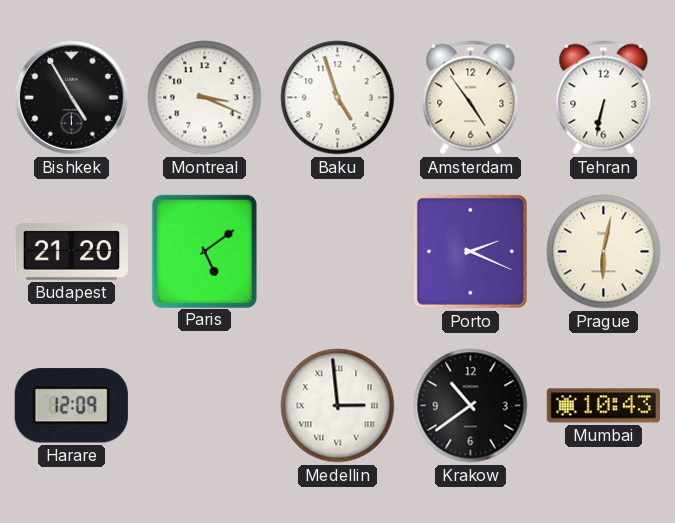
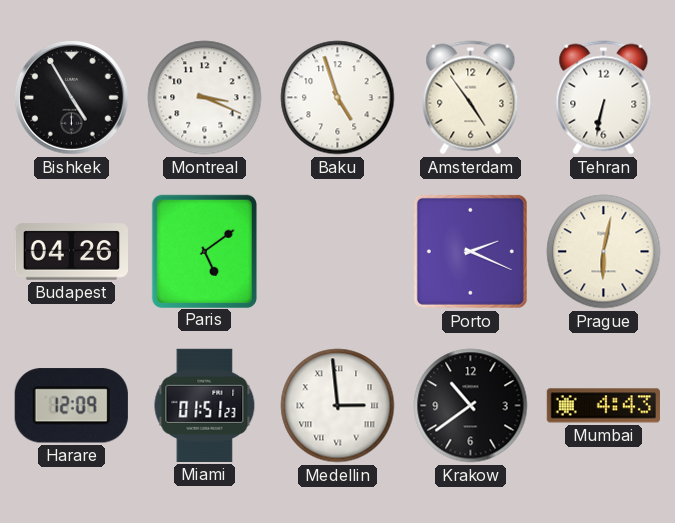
Budapest: 21:20 -> 04:26 (71, 252)
Miami: none -> 01:51 (205, 405)
Mumbai: 10:43 -> 4:43 (603, 406)
